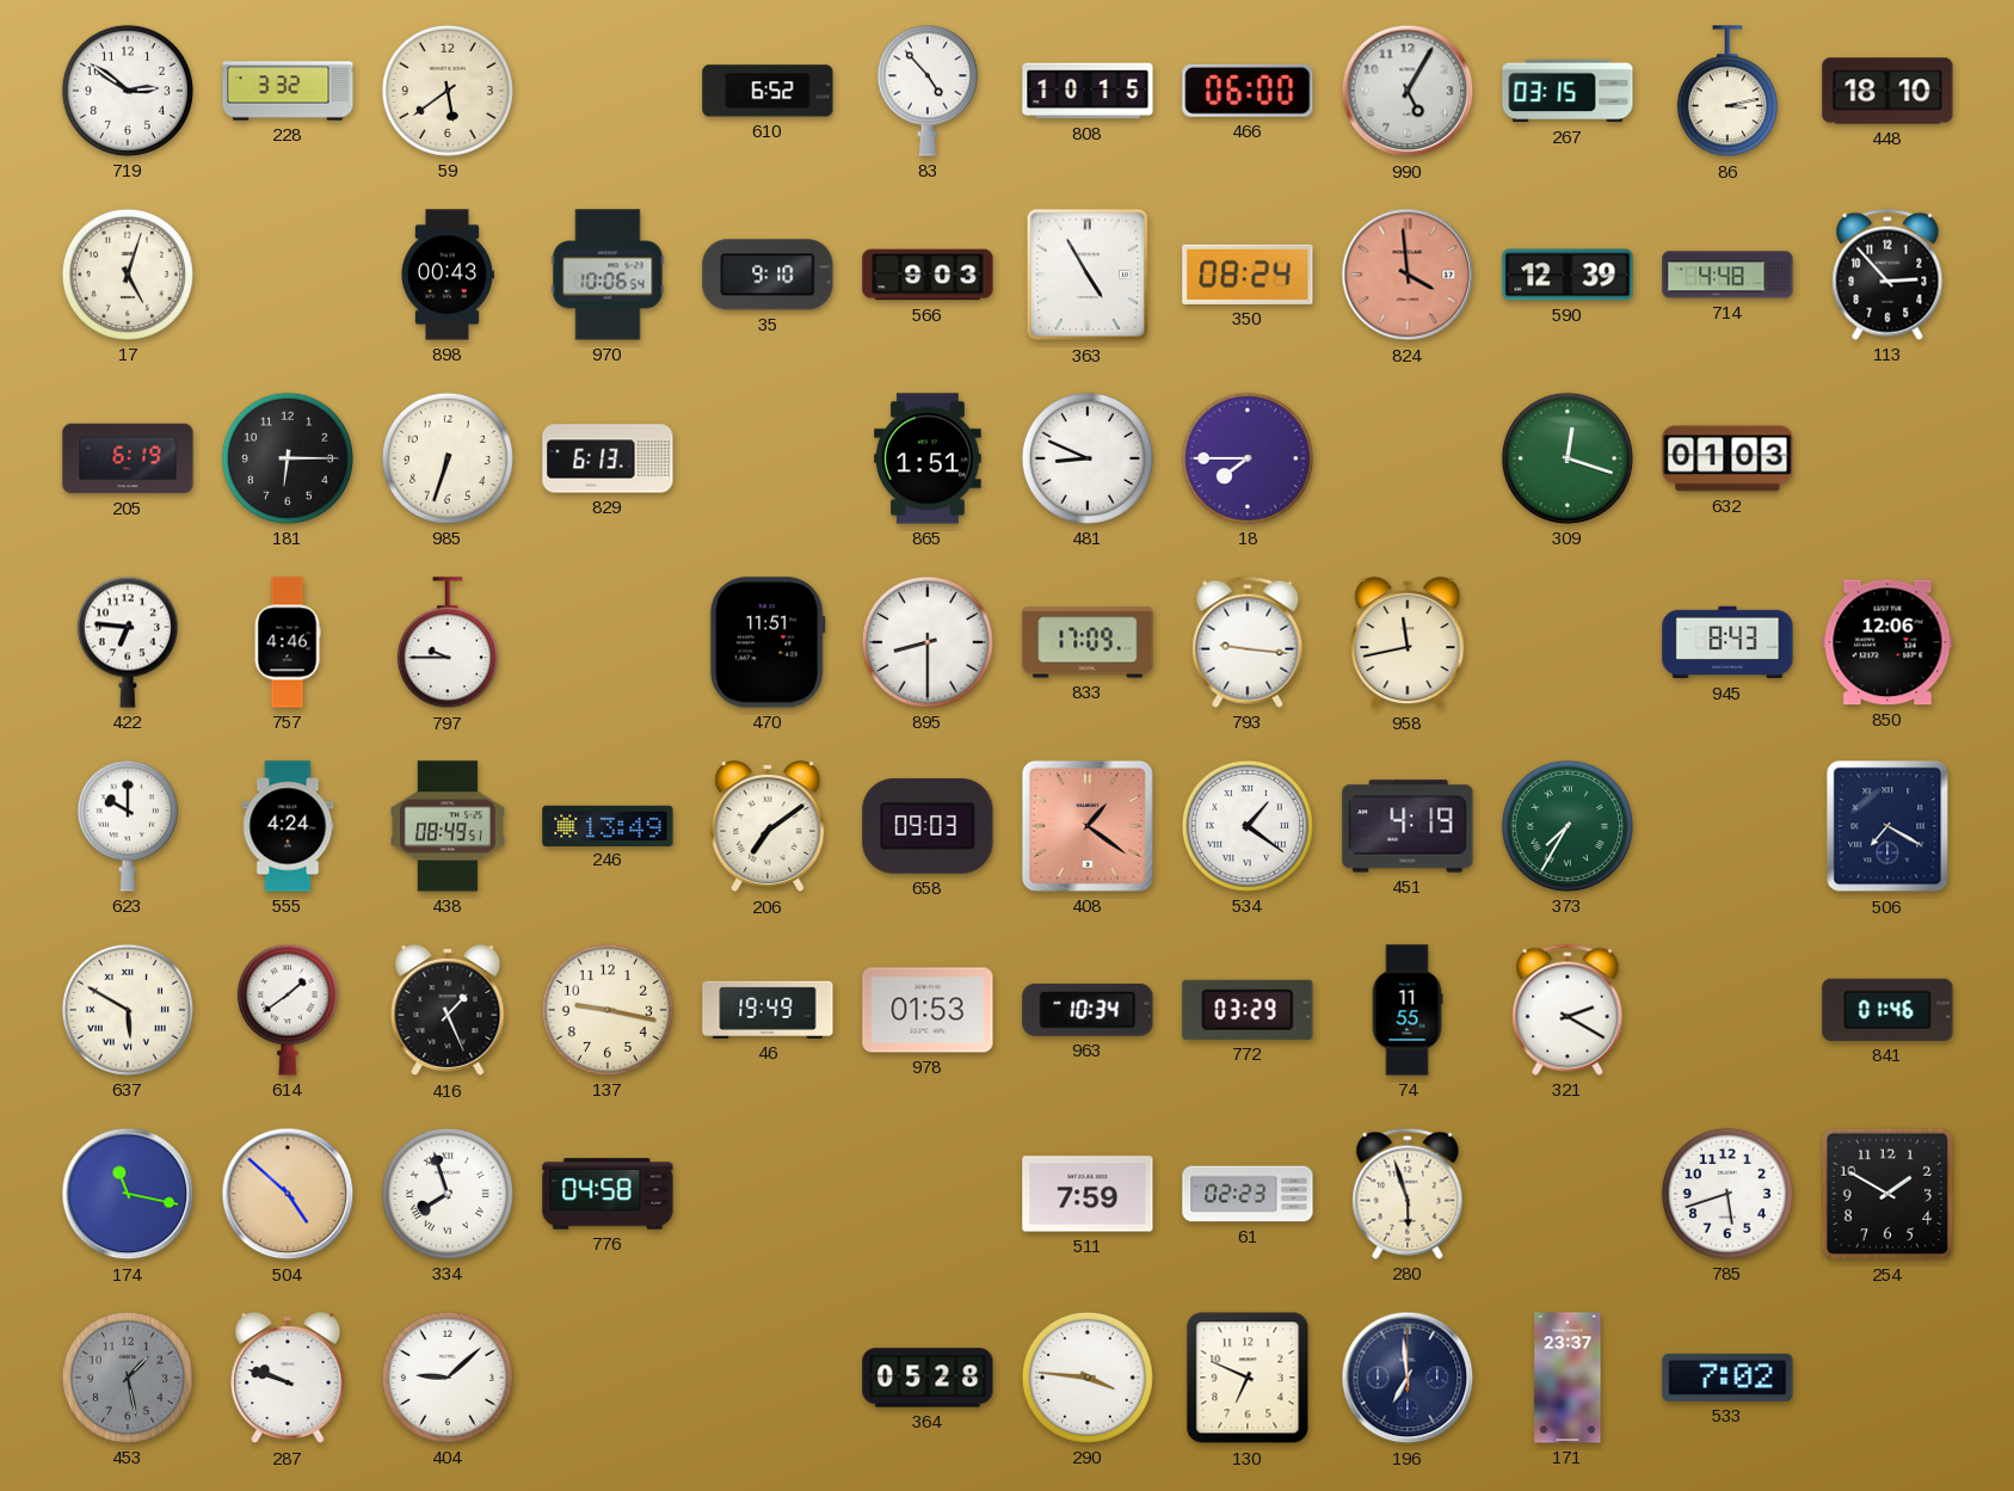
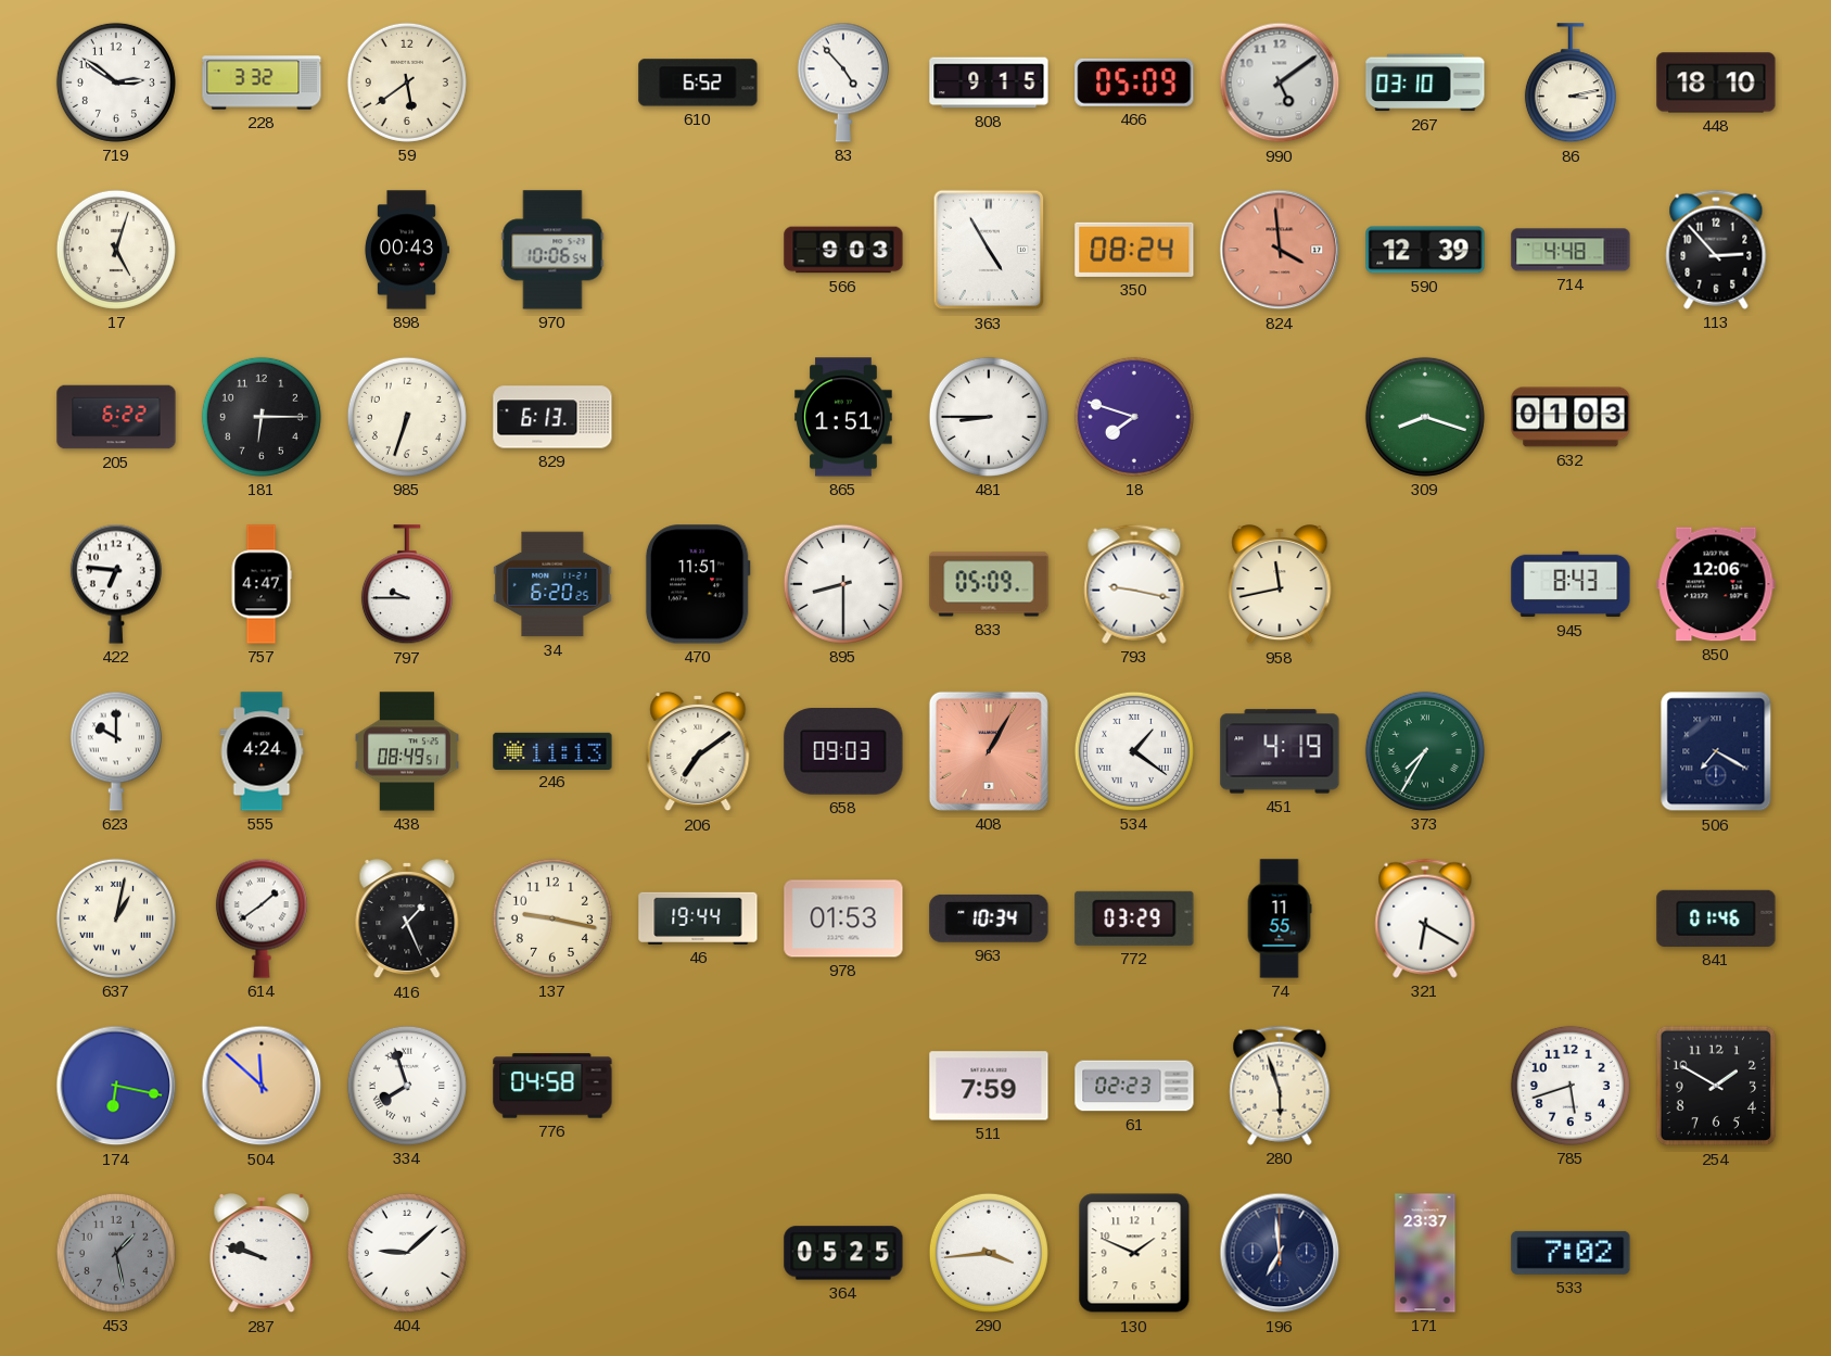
808: 10:15 -> 9:15 (989, 83)
466: 06:00 -> 05:09 (1134, 83)
990: 5:05 -> 5:09 (1280, 83)
267: 03:15 -> 03:10 (1425, 83)
35: 9:10 -> none (768, 275)
205: 6:19 -> 6:22 (116, 417)
481: 8:49 -> 8:45 (989, 417)
18: 7:45 -> 7:48 (1134, 417)
309: 12:18 -> 8:18 (1425, 417)
757: 4:46 -> 4:47 (262, 584)
34: none -> 6:20 (552, 584)
833: 17:09 -> 05:09 (989, 584)
793: 9:16 -> 9:17 (1134, 584)
246: 13:49 -> 11:13 (552, 750)
408: 1:21 -> 1:05 (989, 751)
637: 5:50 -> 1:02 (116, 918)
46: 19:49 -> 19:44 (698, 918)
321: 2:20 -> 6:20 (1425, 918)
174: 11:17 -> 6:17 (116, 1086)
504: 4:52 -> 11:52 (262, 1086)
364: 05:28 -> 05:25 (843, 1253)
290: 3:46 -> 3:44 (989, 1253)
130: 6:49 -> 1:49 (1134, 1253)
